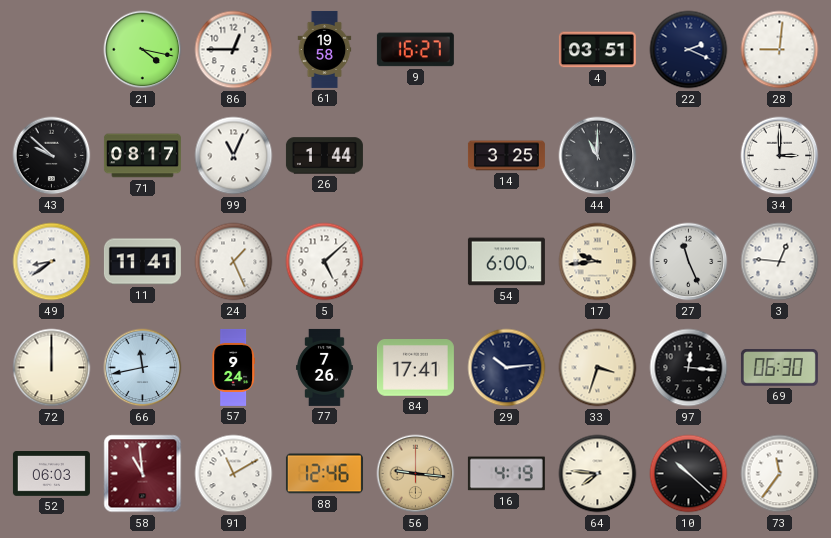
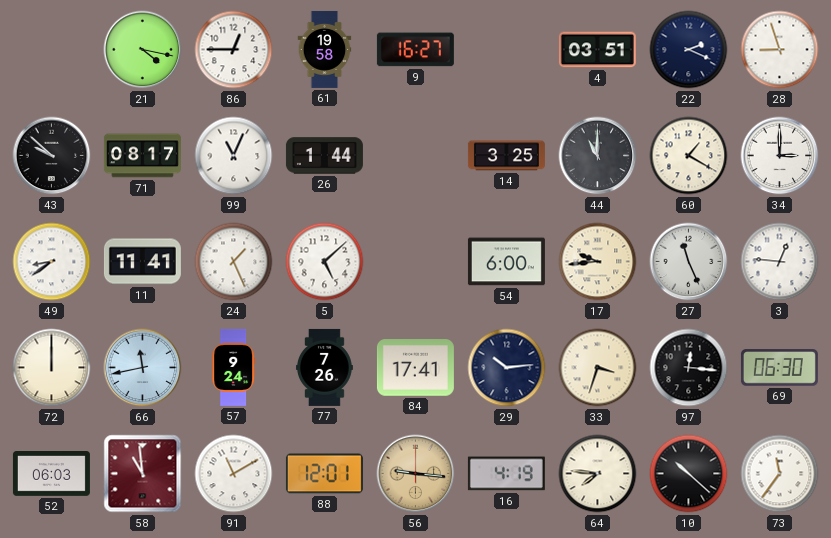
28: 9:01 -> 8:57 (780, 50)
60: none -> 1:20 (689, 156)
88: 12:46 -> 12:01 (324, 474)
